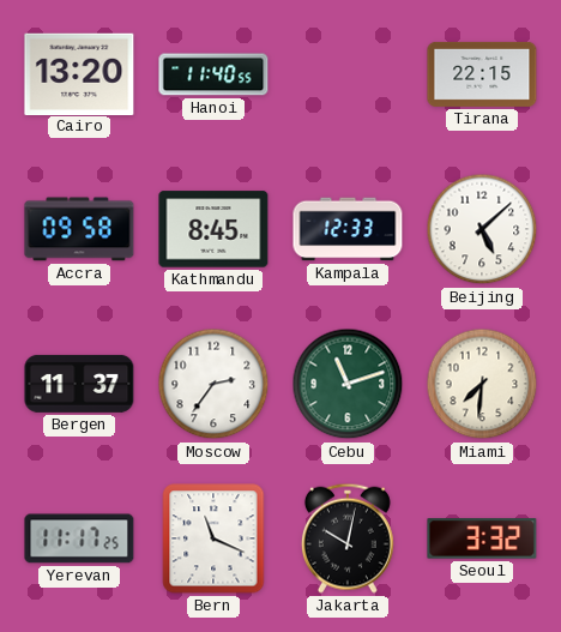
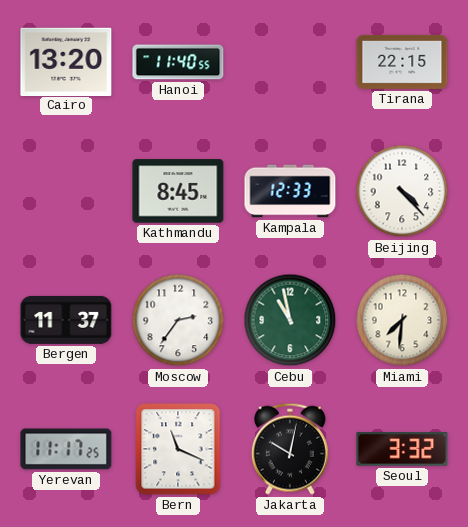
Accra: 09:58 -> none (79, 229)
Beijing: 5:08 -> 4:23 (402, 191)
Cebu: 11:12 -> 10:58 (290, 320)
